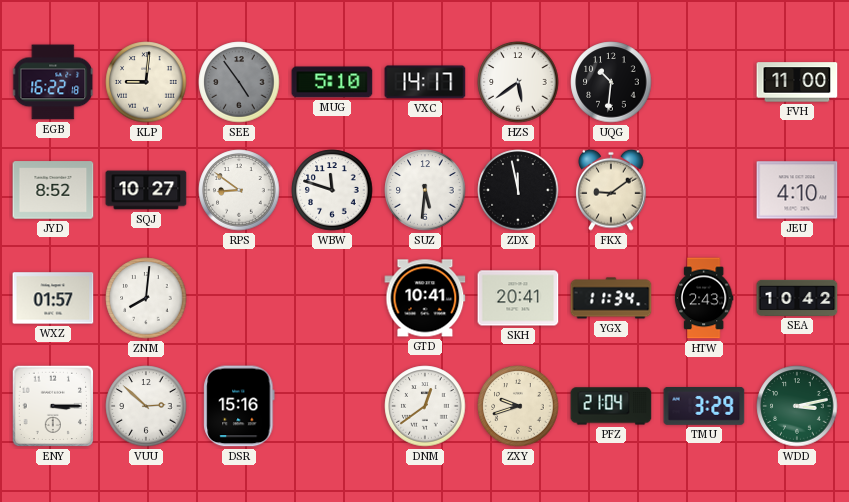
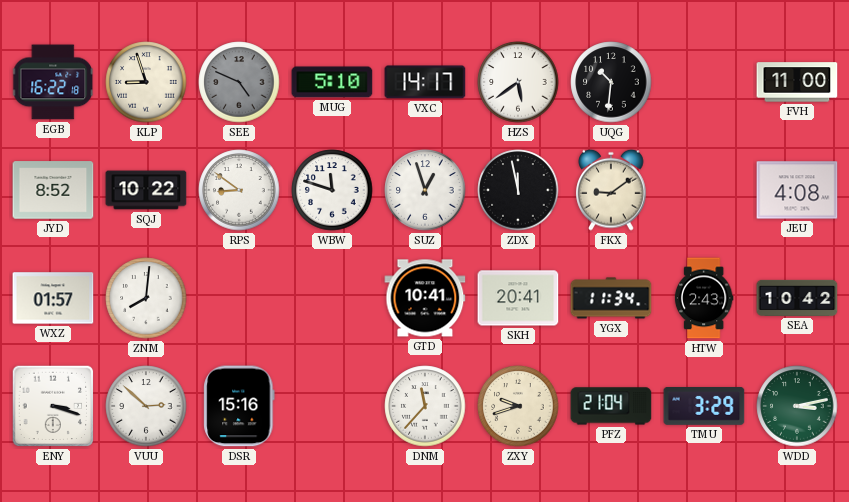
KLP: 9:01 -> 8:57 (146, 82)
SEE: 4:54 -> 4:49 (239, 82)
SQJ: 10:27 -> 10:22 (146, 190)
SUZ: 5:31 -> 12:57 (425, 190)
JEU: 4:10 -> 4:08 (797, 190)
ENY: 3:15 -> 3:18 (53, 406)
DNM: 12:39 -> 11:37 (425, 406)
